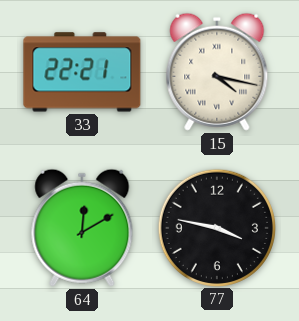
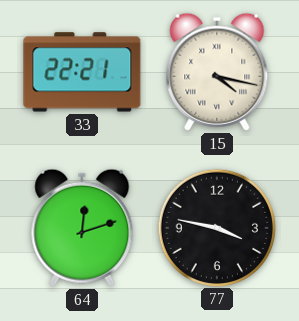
64: 12:10 -> 12:12 (82, 228)
